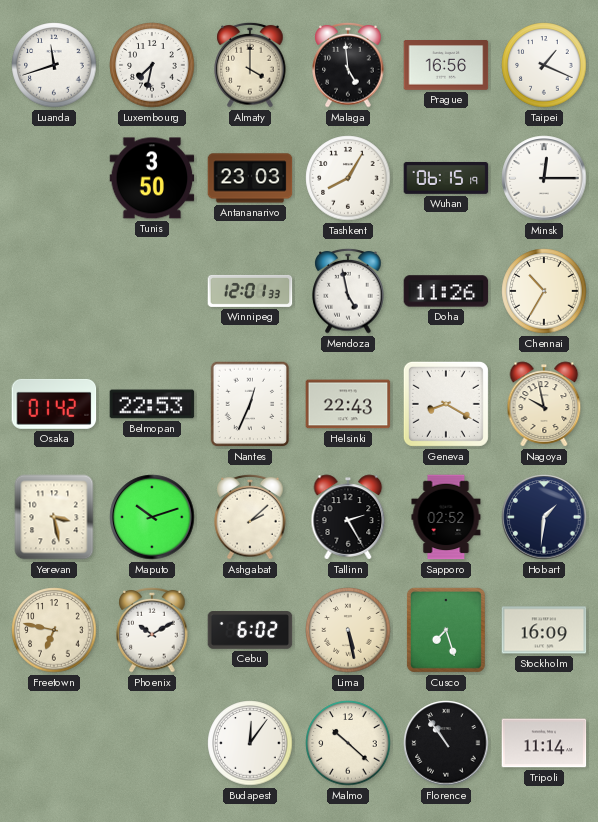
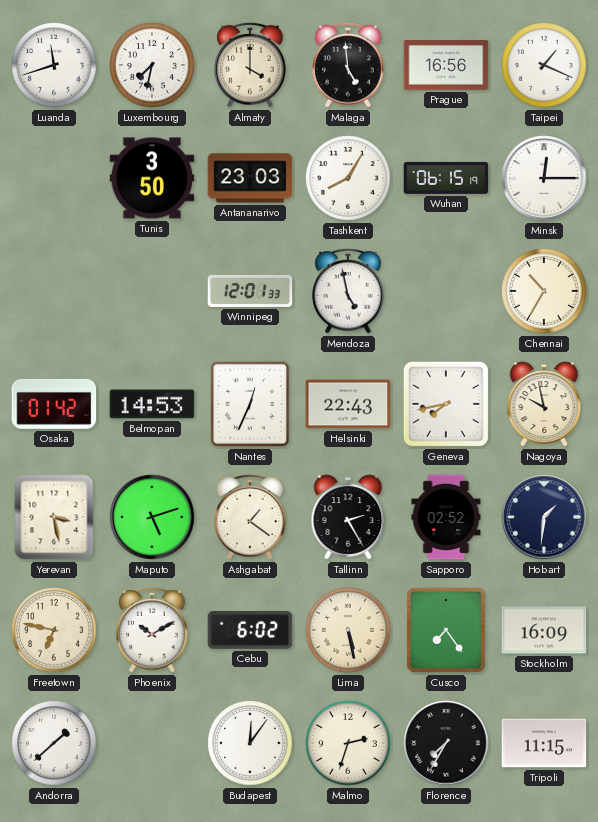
Doha: 11:26 -> none (446, 291)
Belmopan: 22:53 -> 14:53 (152, 404)
Geneva: 8:20 -> 7:43 (446, 404)
Maputo: 10:12 -> 5:12 (152, 517)
Ashgabat: 2:08 -> 1:21 (250, 518)
Cusco: 7:27 -> 7:24 (446, 630)
Andorra: none -> 1:38 (54, 743)
Malmo: 10:22 -> 2:33 (348, 743)
Florence: 10:54 -> 7:35 (446, 743)
Tripoli: 11:14 -> 11:15 (544, 743)
